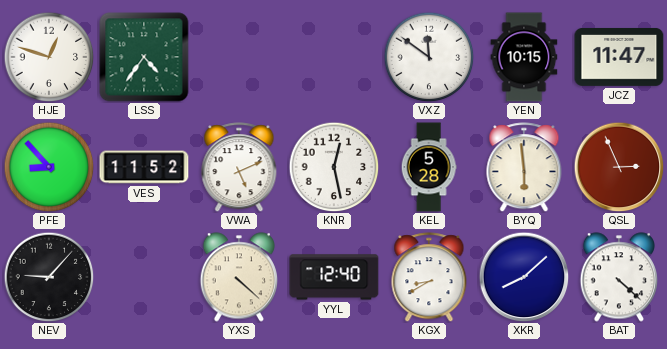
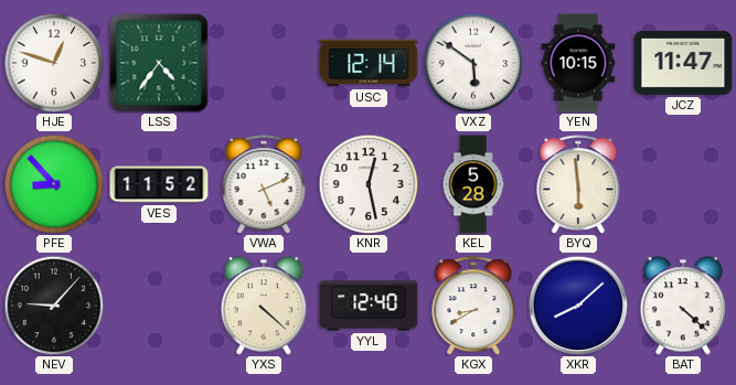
USC: none -> 12:14 (369, 63)
VXZ: 11:51 -> 5:51 (473, 63)
QSL: 2:56 -> none (619, 167)
